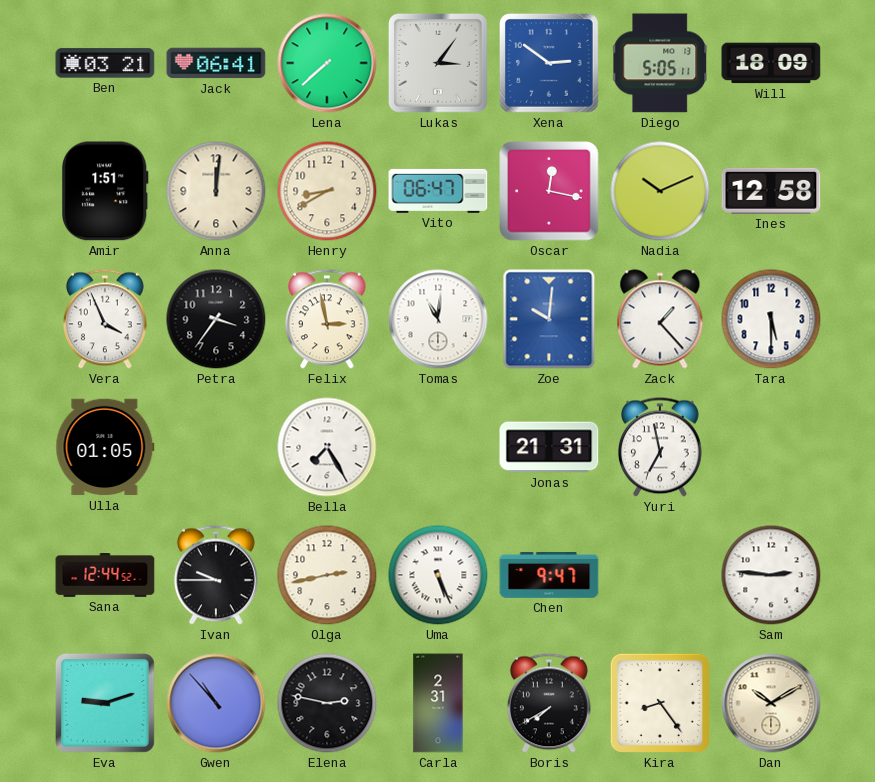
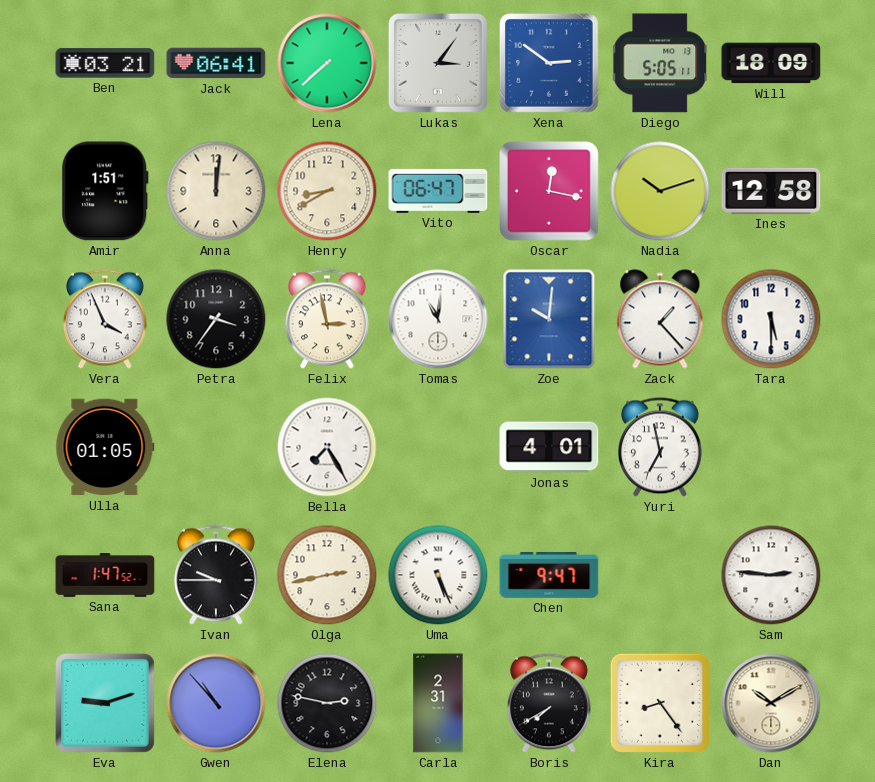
Nadia: 10:11 -> 10:12 (660, 191)
Jonas: 21:31 -> 4:01 (549, 447)
Sana: 12:44 -> 1:47 (105, 576)
